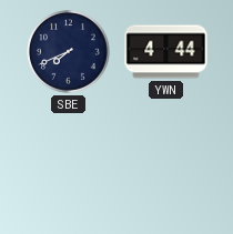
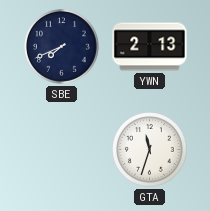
YWN: 4:44 -> 2:13 (150, 47)
GTA: none -> 11:33 (150, 150)
